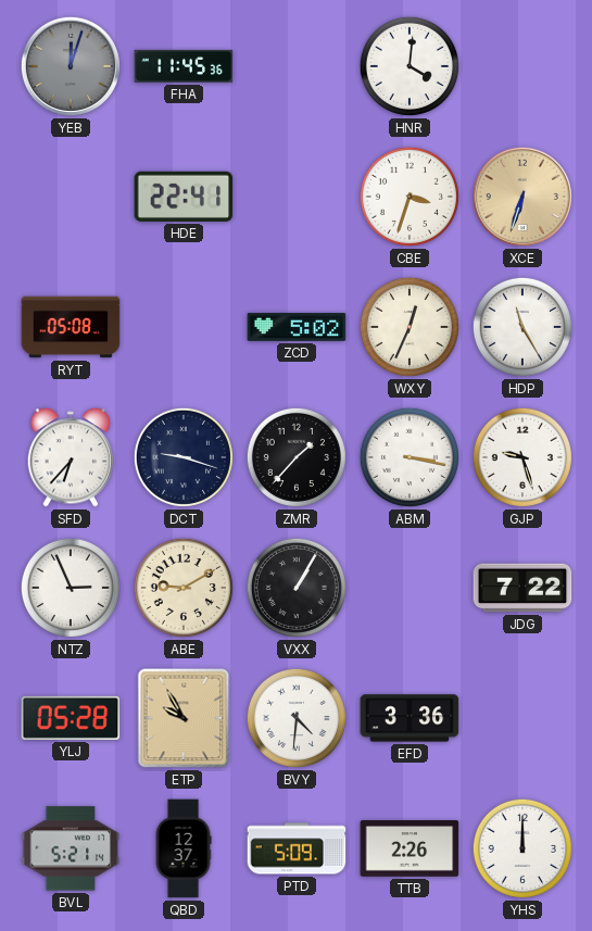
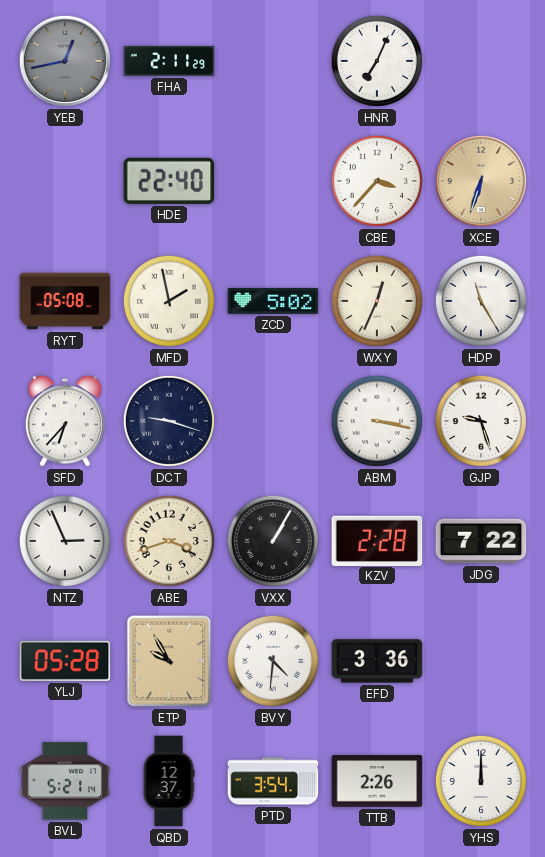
YEB: 12:03 -> 12:43 (65, 61)
FHA: 11:45 -> 2:11 (169, 61)
HNR: 4:01 -> 7:04 (377, 61)
HDE: 22:41 -> 22:40 (169, 181)
CBE: 3:33 -> 3:37 (377, 181)
MFD: none -> 1:58 (169, 301)
ZMR: 1:37 -> none (297, 457)
ABE: 9:10 -> 3:42 (169, 541)
KZV: none -> 2:28 (377, 540)
PTD: 5:09 -> 3:54 (273, 781)
